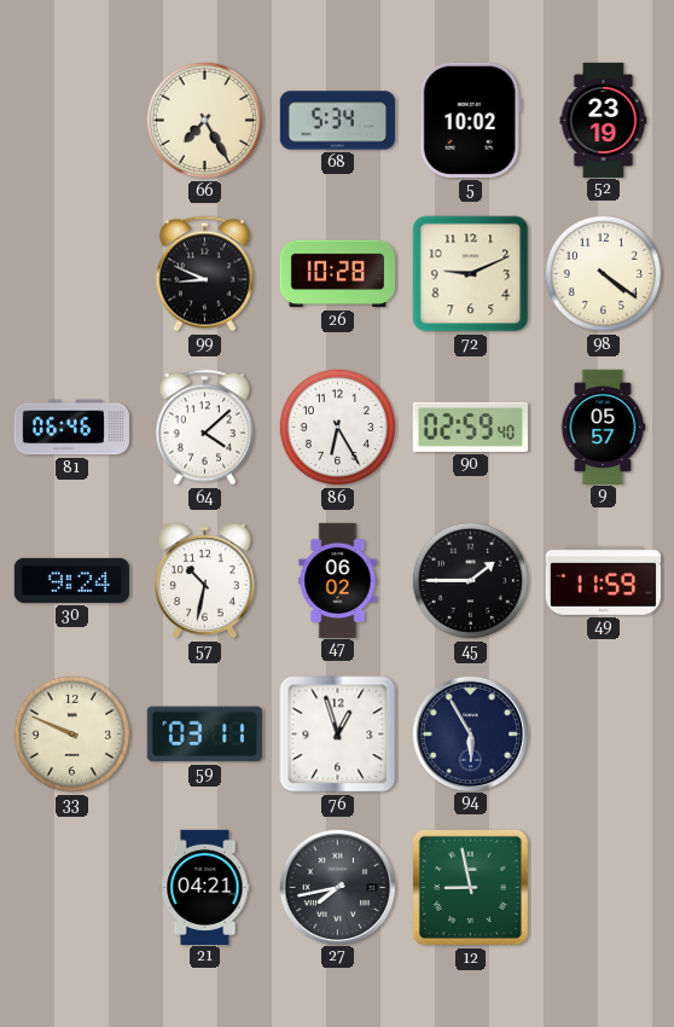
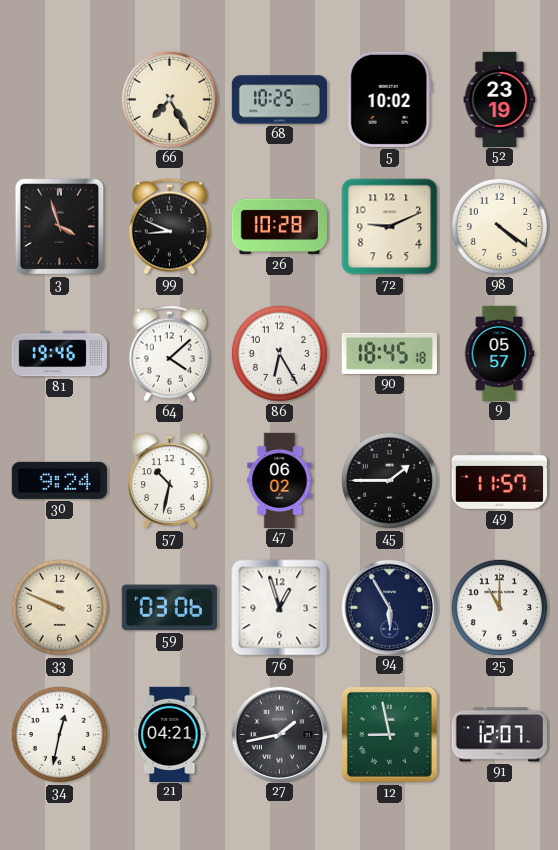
68: 5:34 -> 10:25 (279, 100)
3: none -> 3:57 (60, 227)
81: 06:46 -> 19:46 (59, 354)
90: 02:59 -> 18:45 (389, 353)
49: 11:59 -> 11:57 (499, 480)
59: 03:11 -> 03:06 (169, 608)
25: none -> 11:00 (499, 607)
34: none -> 12:32 (59, 734)
27: 7:43 -> 1:43 (279, 734)
91: none -> 12:07 (499, 735)
